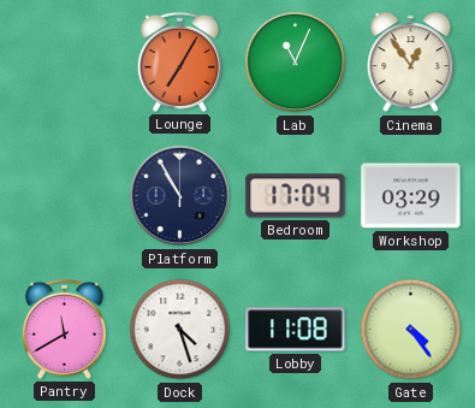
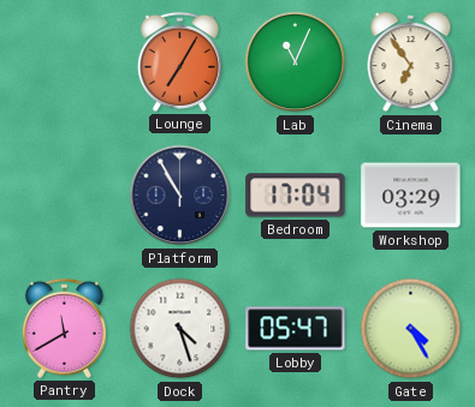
Cinema: 12:54 -> 6:54 (411, 62)
Lobby: 11:08 -> 05:47 (296, 329)
Gate: 4:24 -> 4:25 (411, 329)
